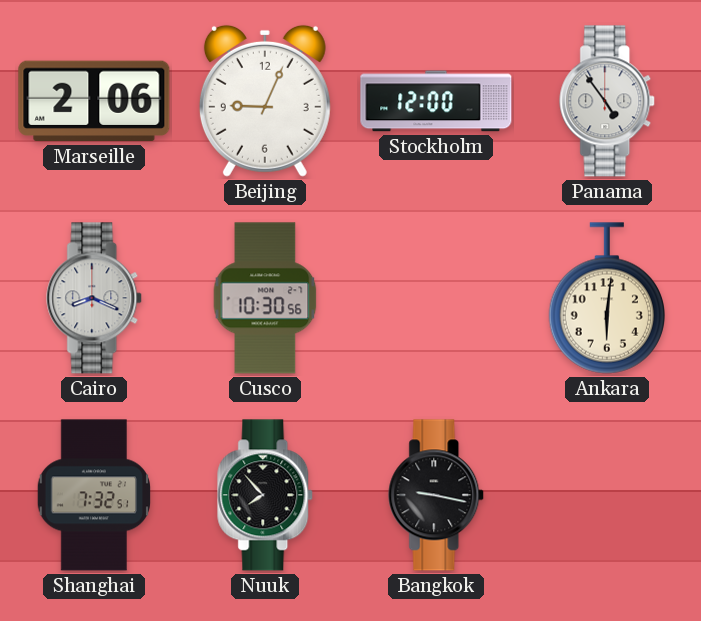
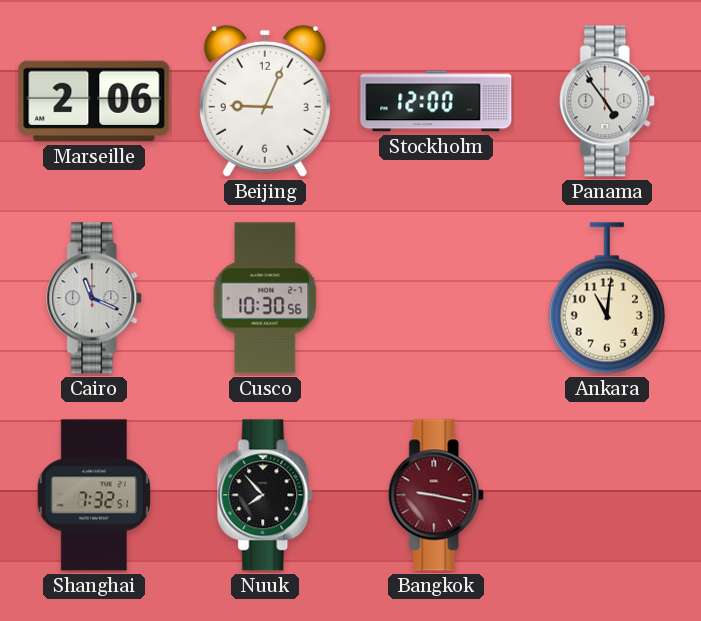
Cairo: 8:19 -> 11:19 (95, 298)
Ankara: 6:01 -> 11:01 (606, 298)
Bangkok dial: black -> burgundy (437, 495)
